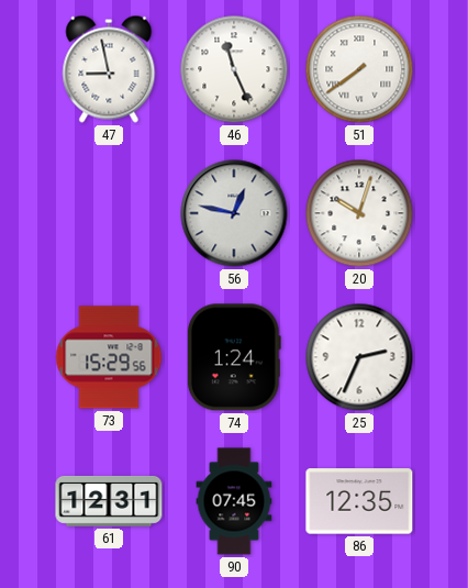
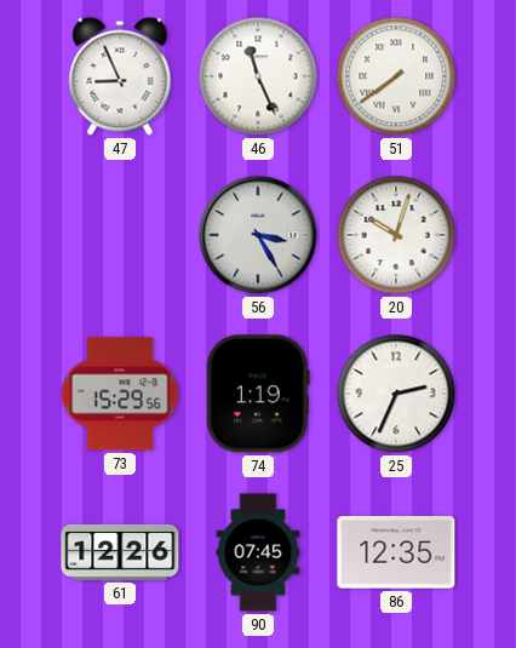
47: 8:58 -> 8:56 (120, 76)
56: 12:47 -> 3:25 (258, 235)
74: 1:24 -> 1:19 (258, 394)
61: 12:31 -> 12:26 (120, 552)
